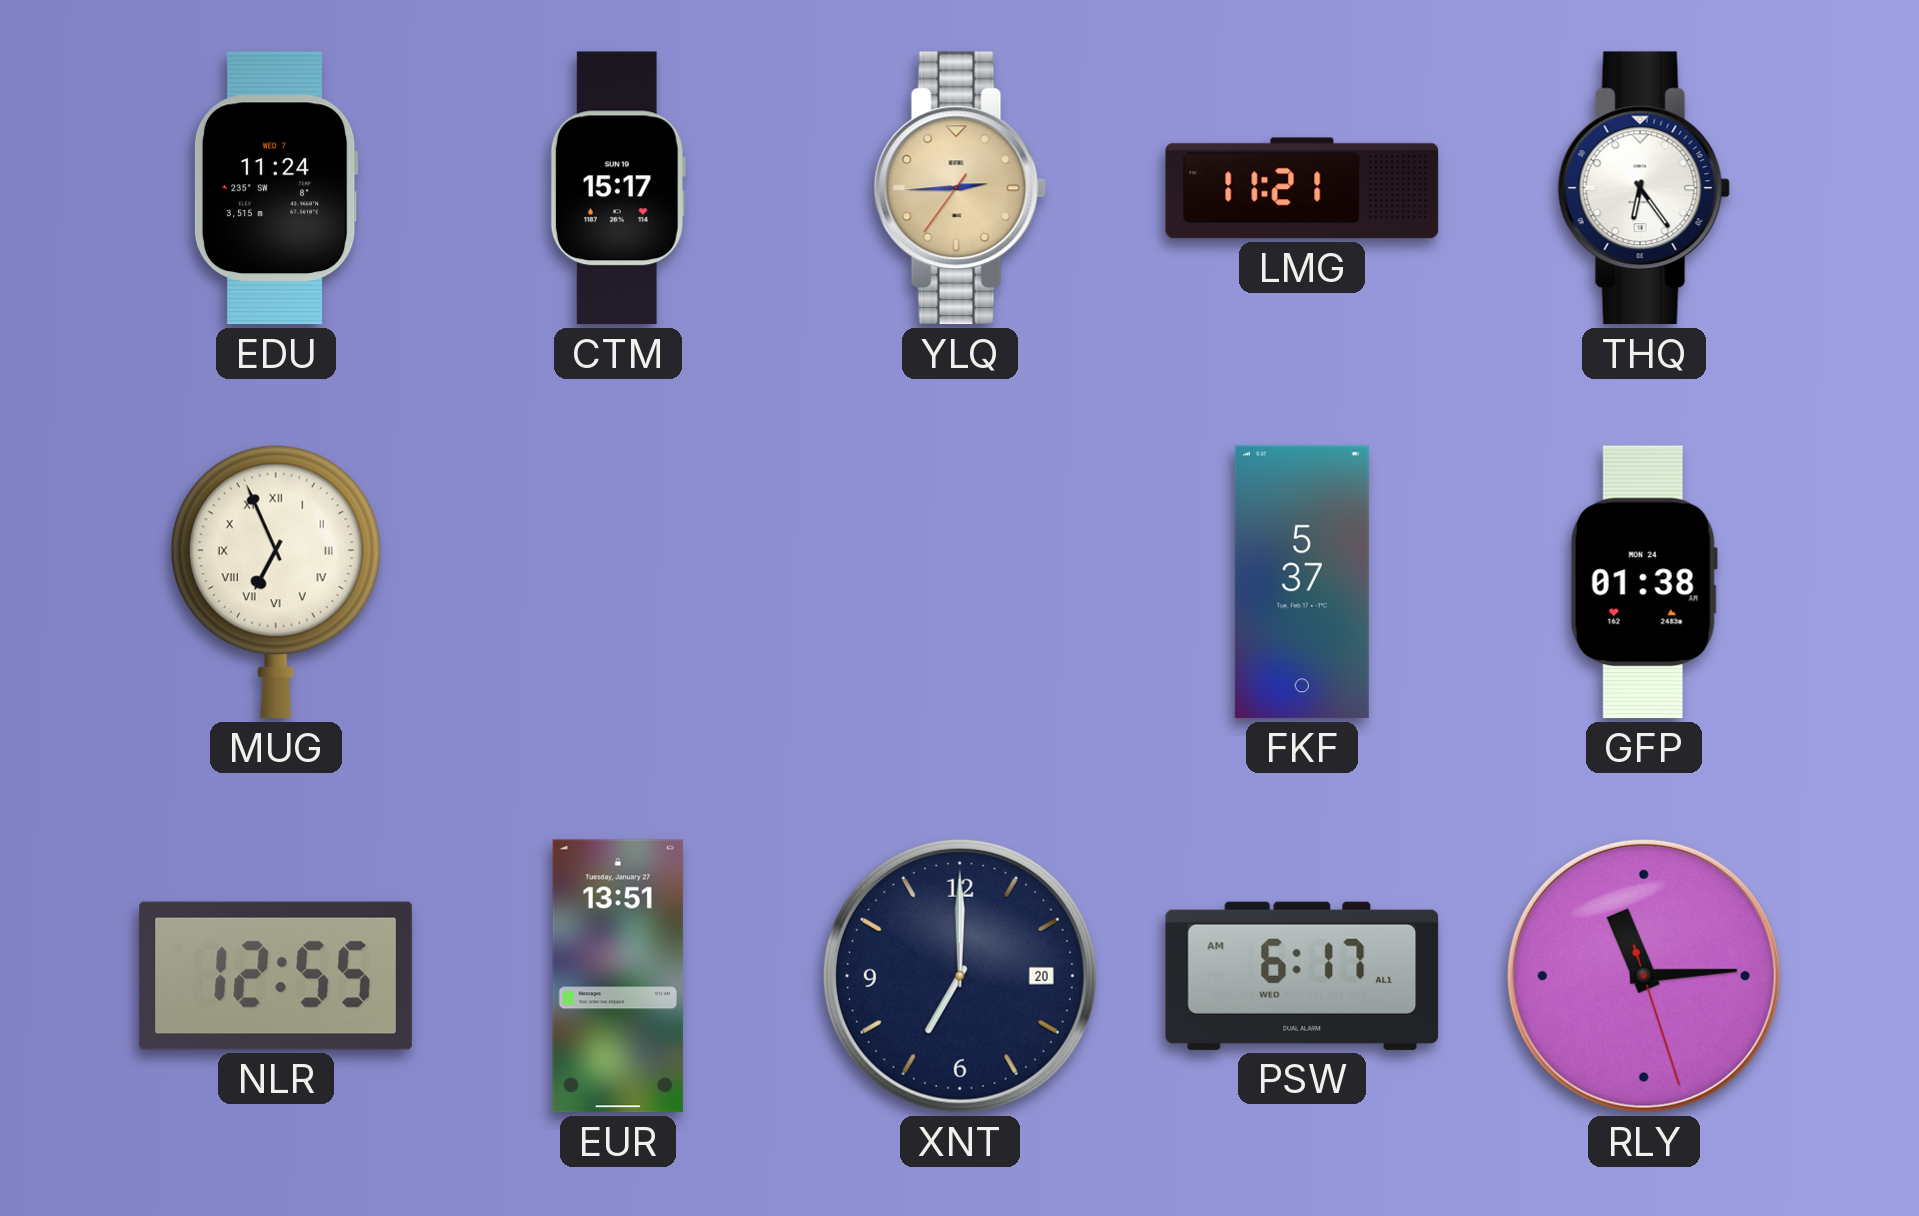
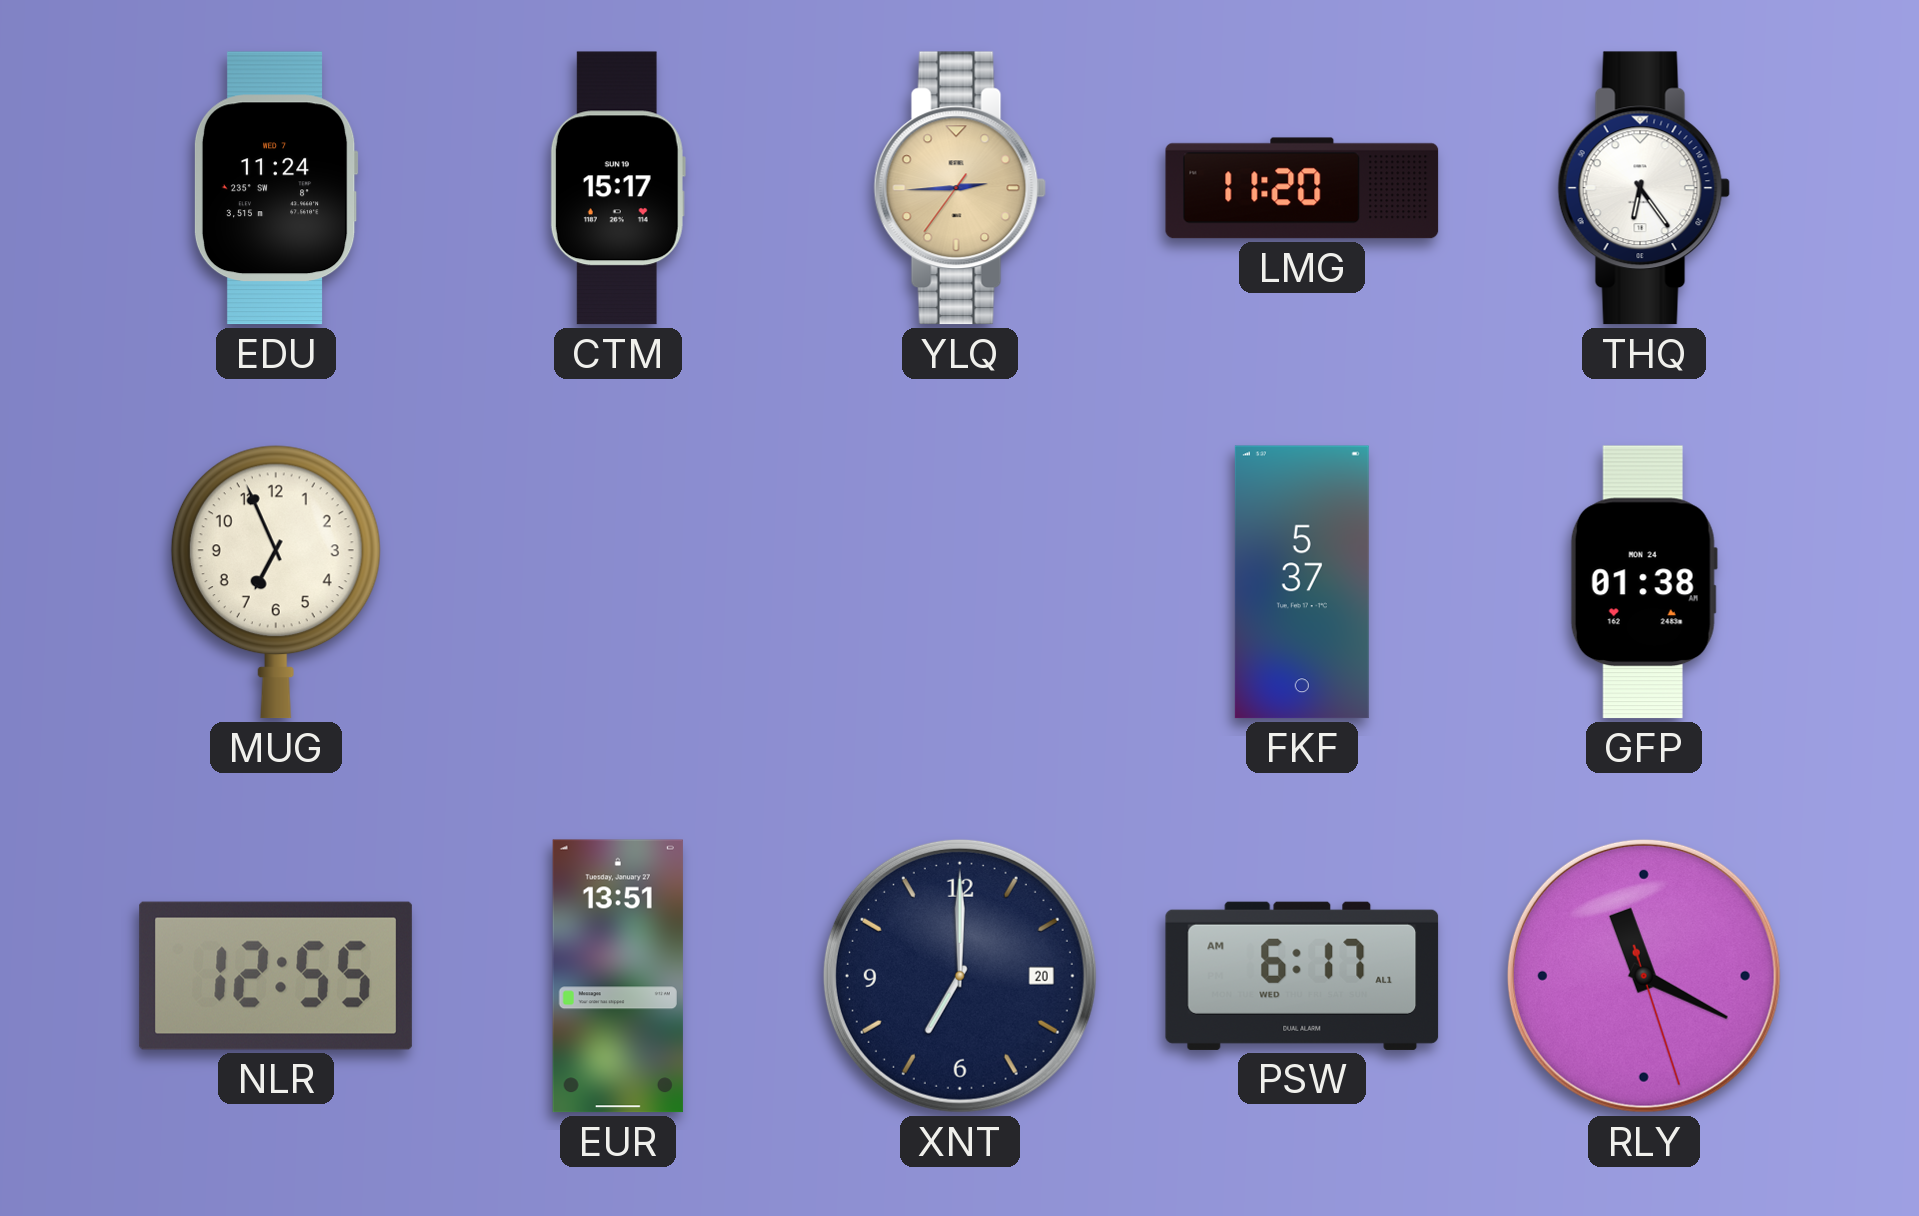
LMG: 11:21 -> 11:20 (1302, 188)
MUG numerals: Roman -> Arabic (276, 582)
RLY: 11:14 -> 11:19 (1644, 976)
